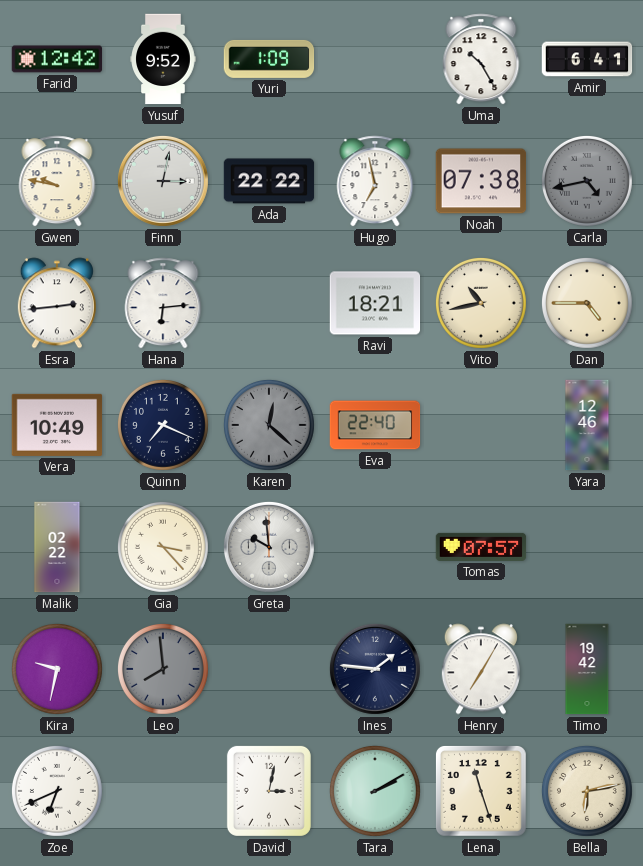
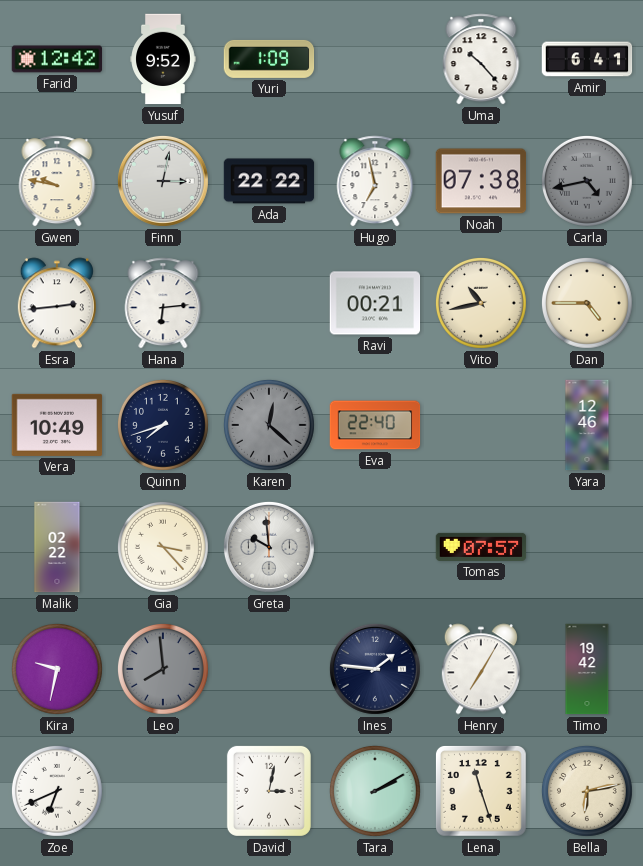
Uma: 10:25 -> 10:23 (481, 59)
Ravi: 18:21 -> 00:21 (375, 303)
Quinn: 7:19 -> 7:42 (163, 425)
